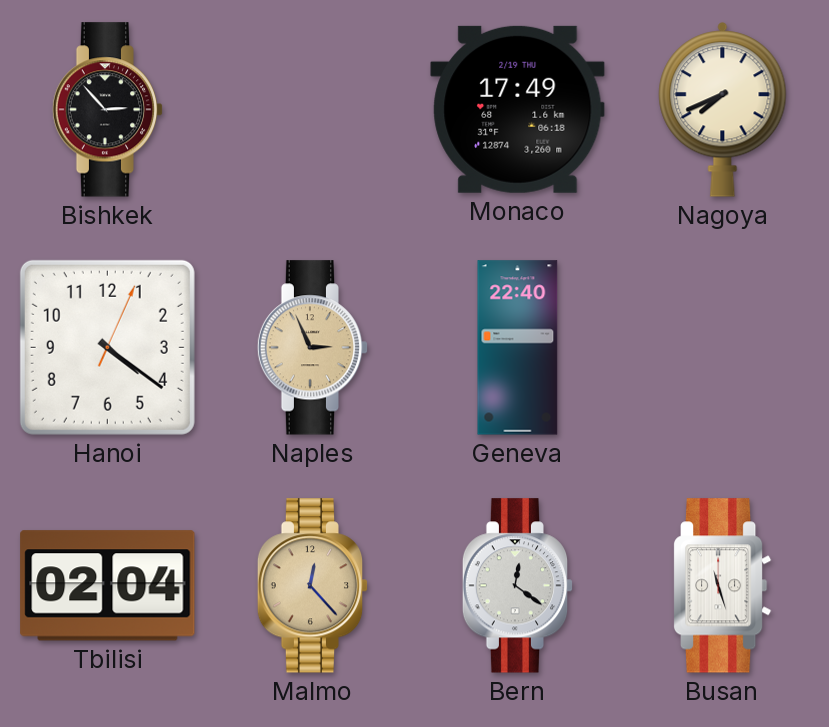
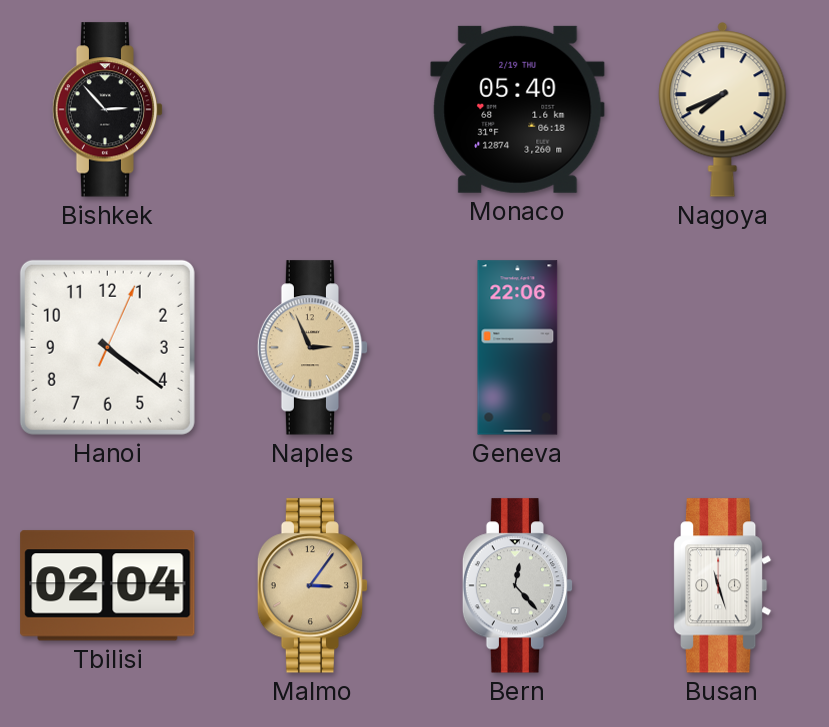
Monaco: 17:49 -> 05:40 (518, 109)
Geneva: 22:40 -> 22:06 (518, 348)
Malmo: 12:23 -> 3:06 (313, 586)
Bern: 12:21 -> 12:23 (518, 586)
